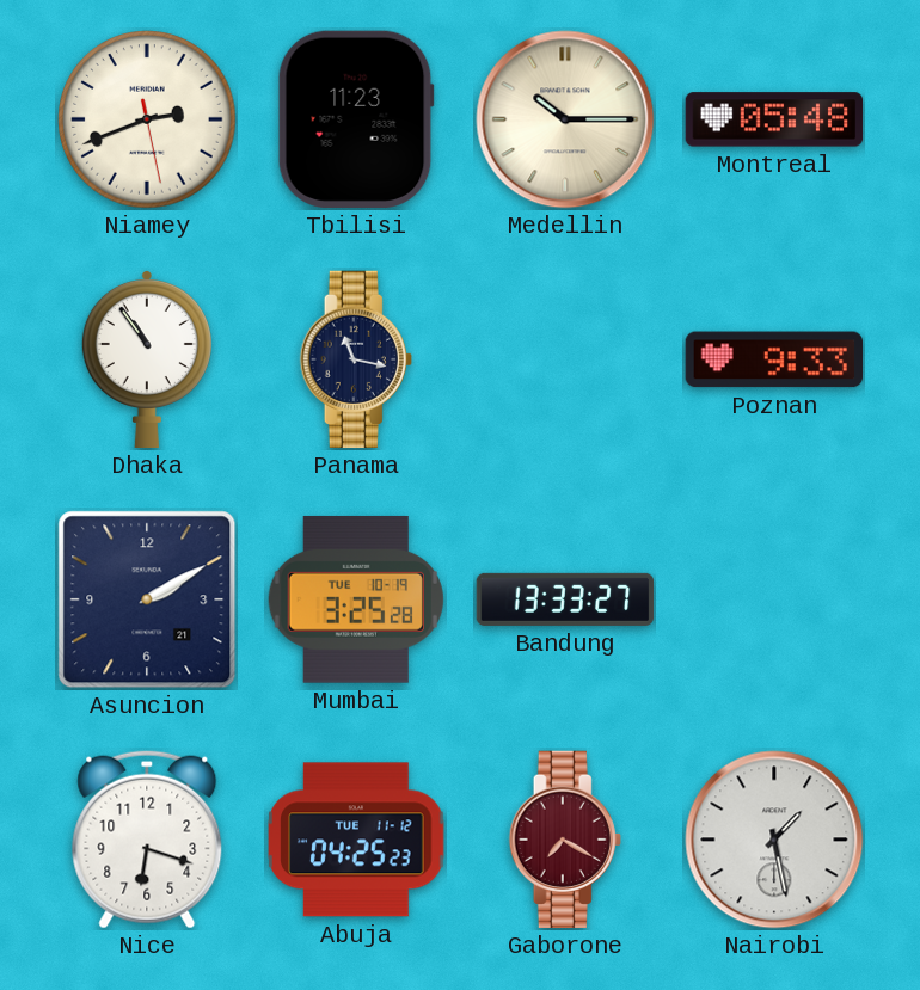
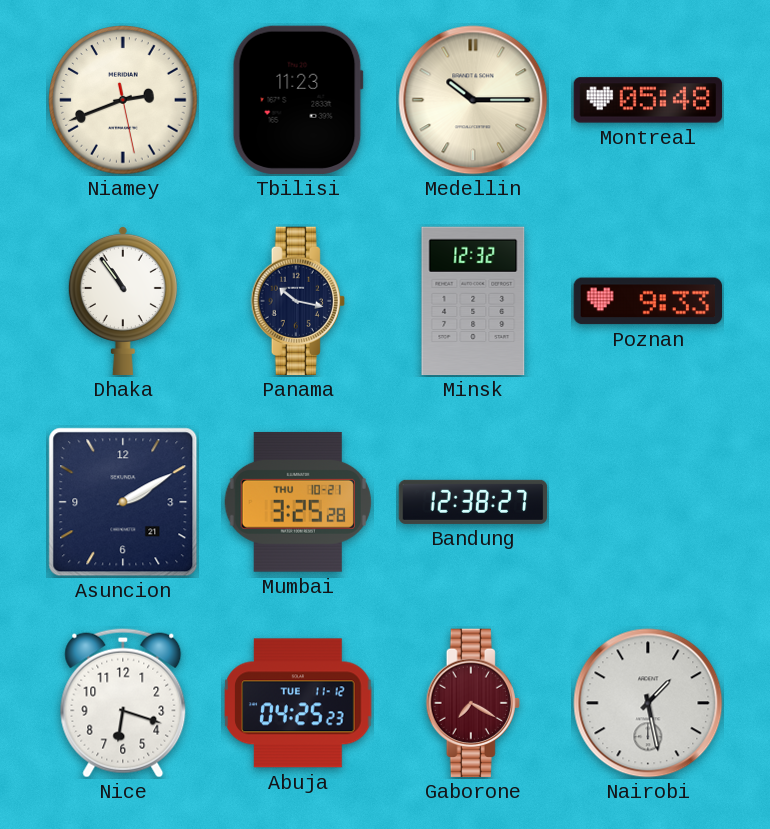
Panama: 11:17 -> 10:17 (298, 301)
Minsk: none -> 12:32 (473, 301)
Mumbai date: TUE 10-19 -> THU 10-21 (298, 502)
Bandung: 13:33 -> 12:38 (473, 502)
